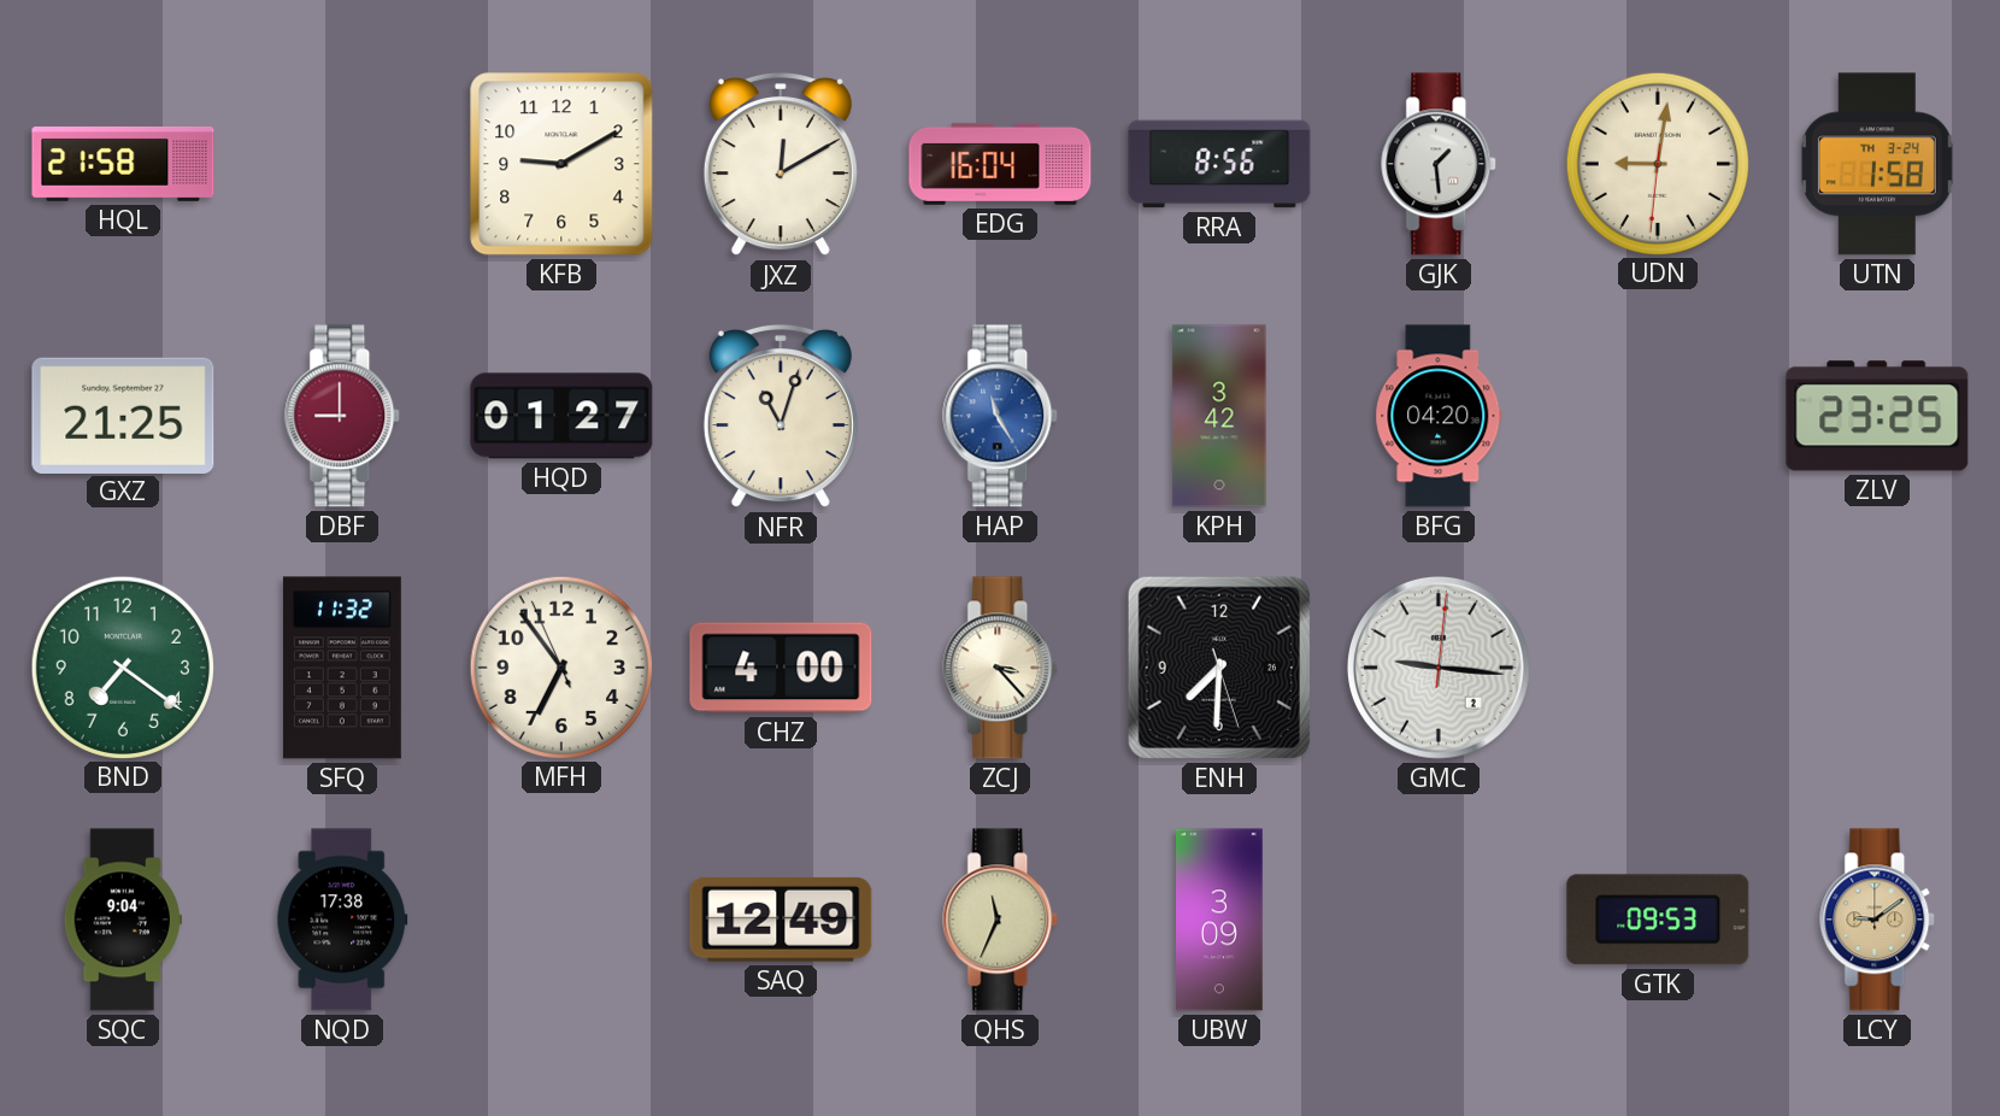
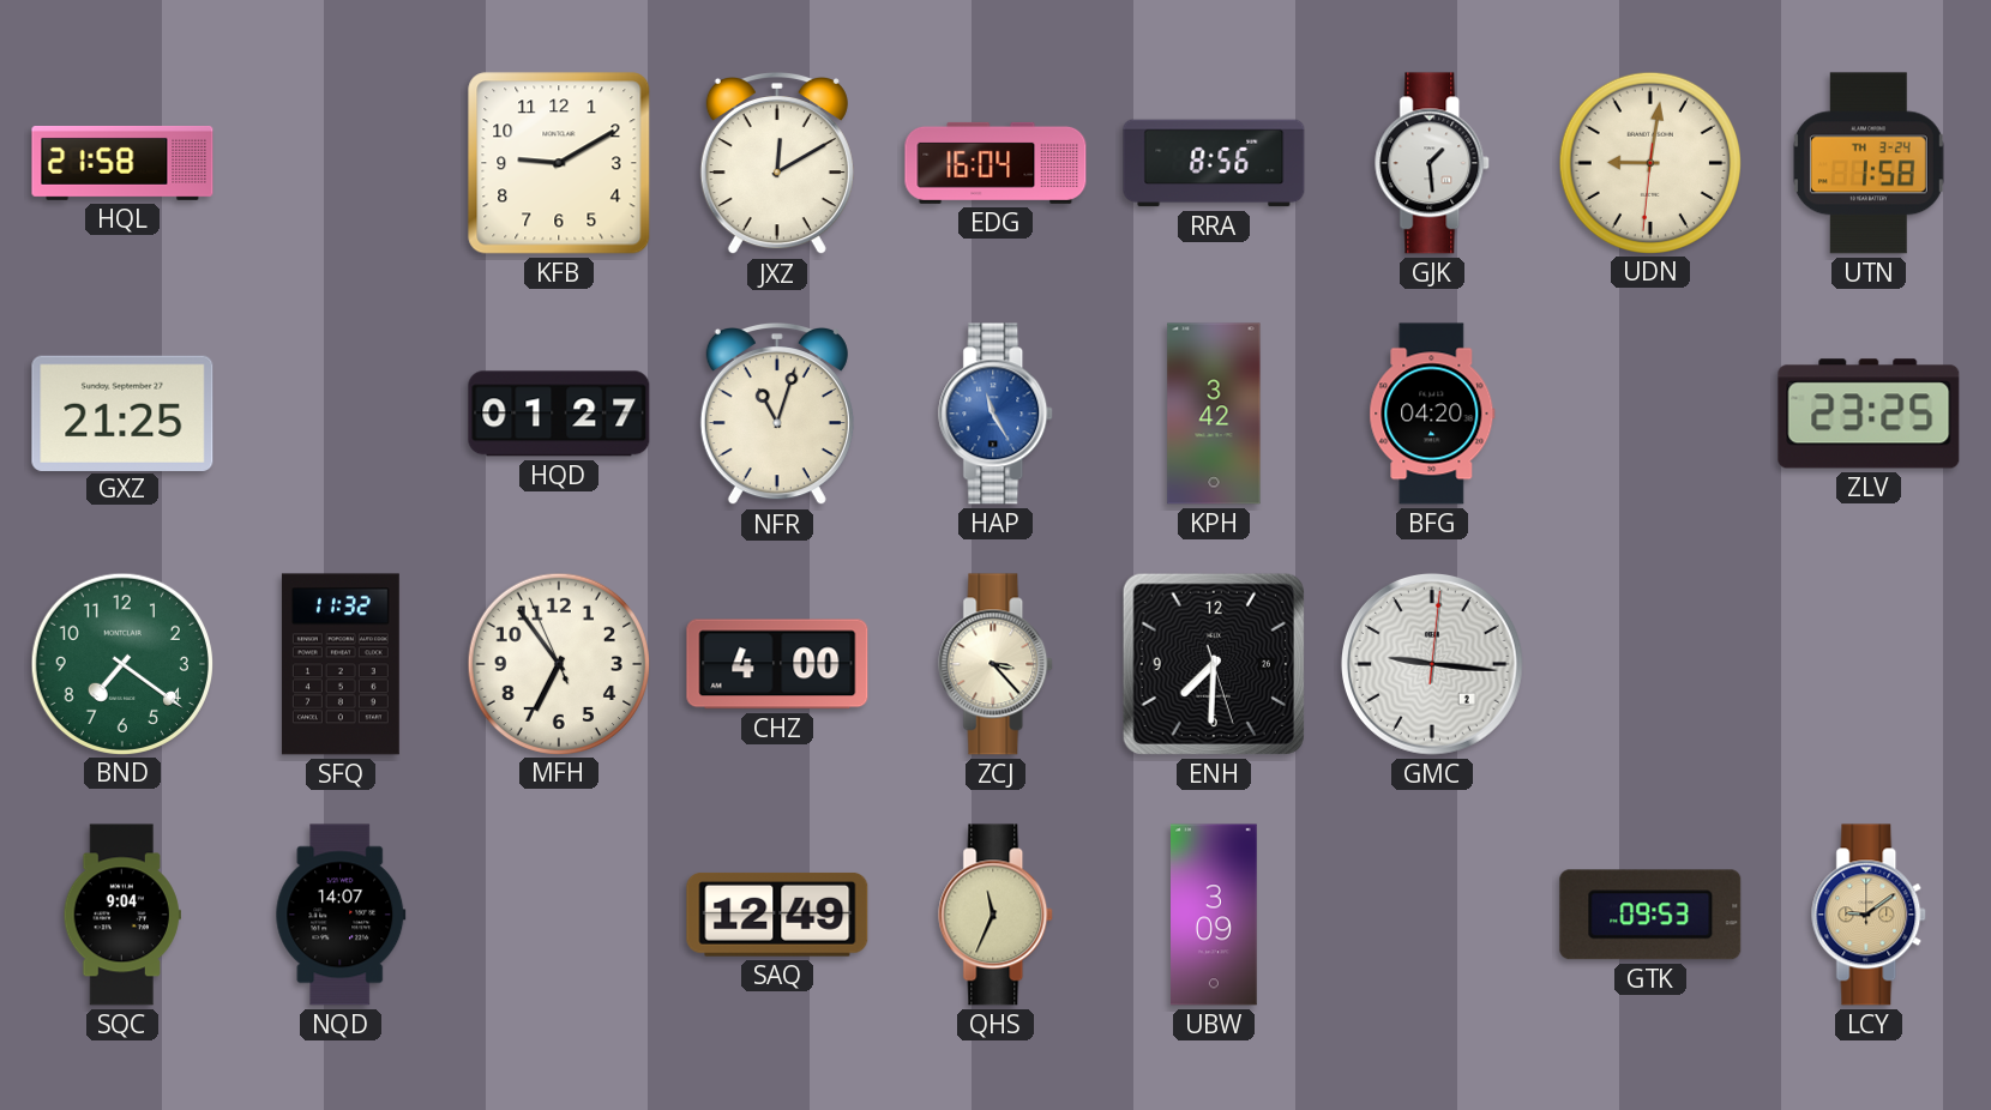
DBF: 9:00 -> none (343, 416)
NQD: 17:38 -> 14:07 (341, 915)
